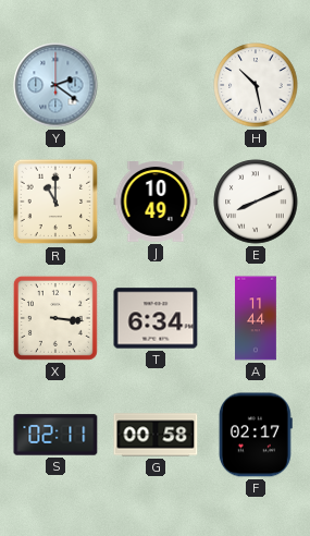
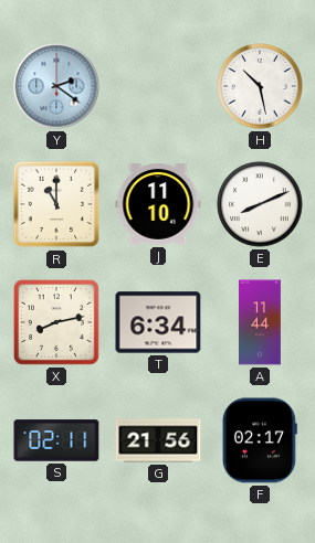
J: 10:49 -> 11:10 (158, 205)
X: 3:16 -> 8:13 (56, 322)
G: 00:58 -> 21:56 (158, 440)
